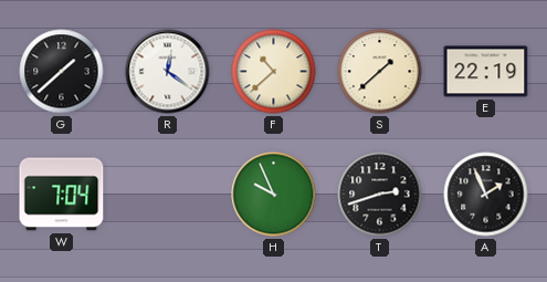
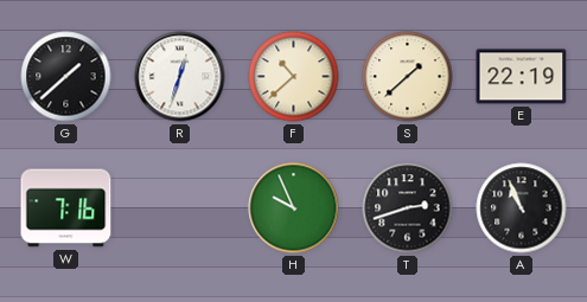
R: 12:21 -> 12:33 (180, 77)
W: 7:04 -> 7:16 (66, 208)
A: 1:56 -> 10:56 (522, 208)
